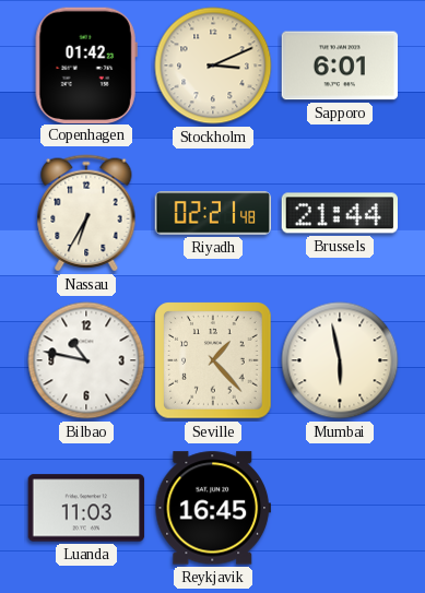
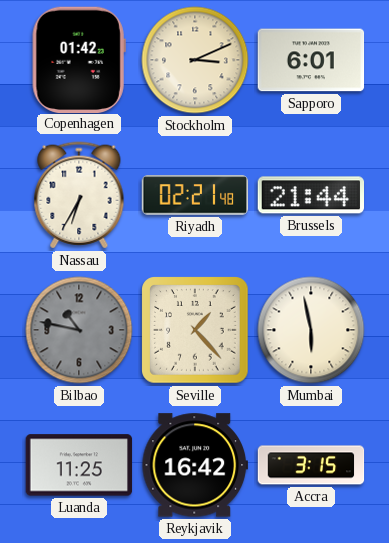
Bilbao dial: white -> grey (79, 330)
Luanda: 11:03 -> 11:25 (79, 465)
Reykjavik: 16:45 -> 16:42 (194, 465)
Accra: none -> 3:15 (311, 465)
